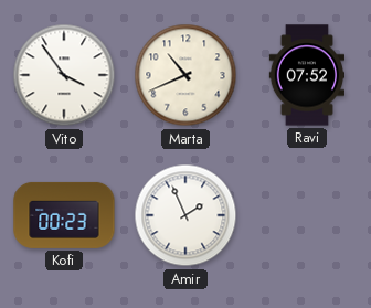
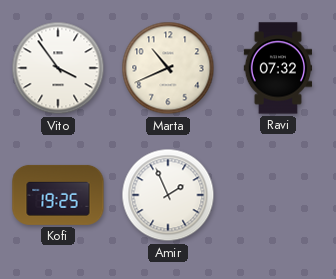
Ravi: 07:52 -> 07:32 (278, 68)
Kofi: 00:23 -> 19:25 (58, 195)
